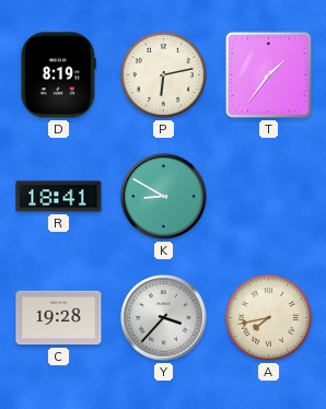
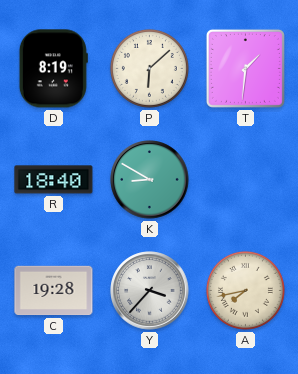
P: 6:13 -> 6:08 (149, 68)
T: 1:36 -> 1:31 (245, 68)
R: 18:41 -> 18:40 (54, 180)
